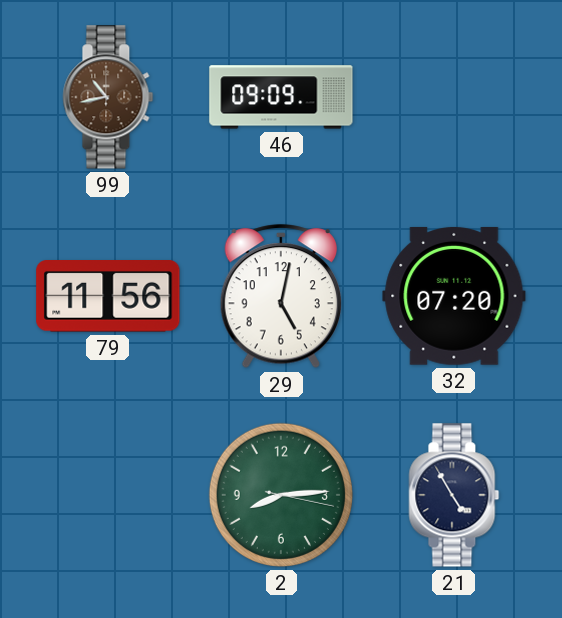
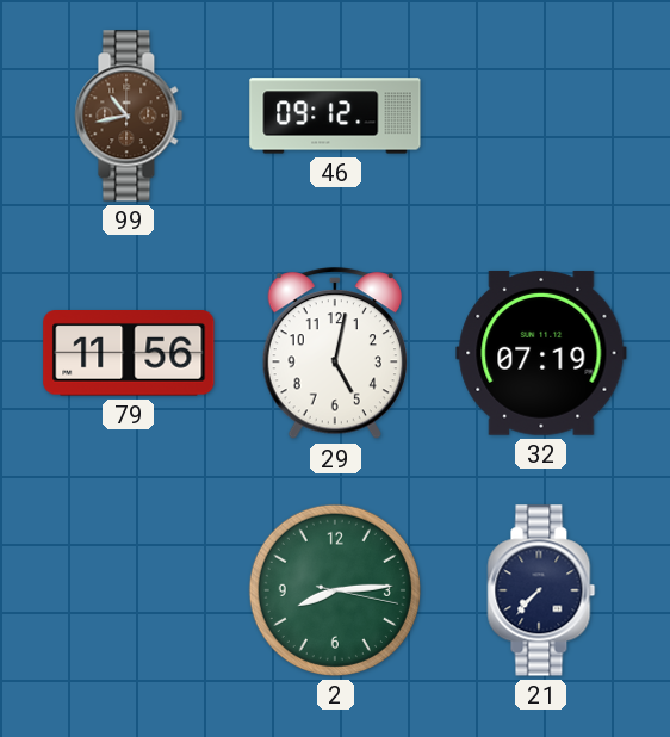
46: 09:09 -> 09:12 (335, 116)
32: 07:20 -> 07:19 (541, 353)
21: 4:55 -> 7:37 (541, 590)
